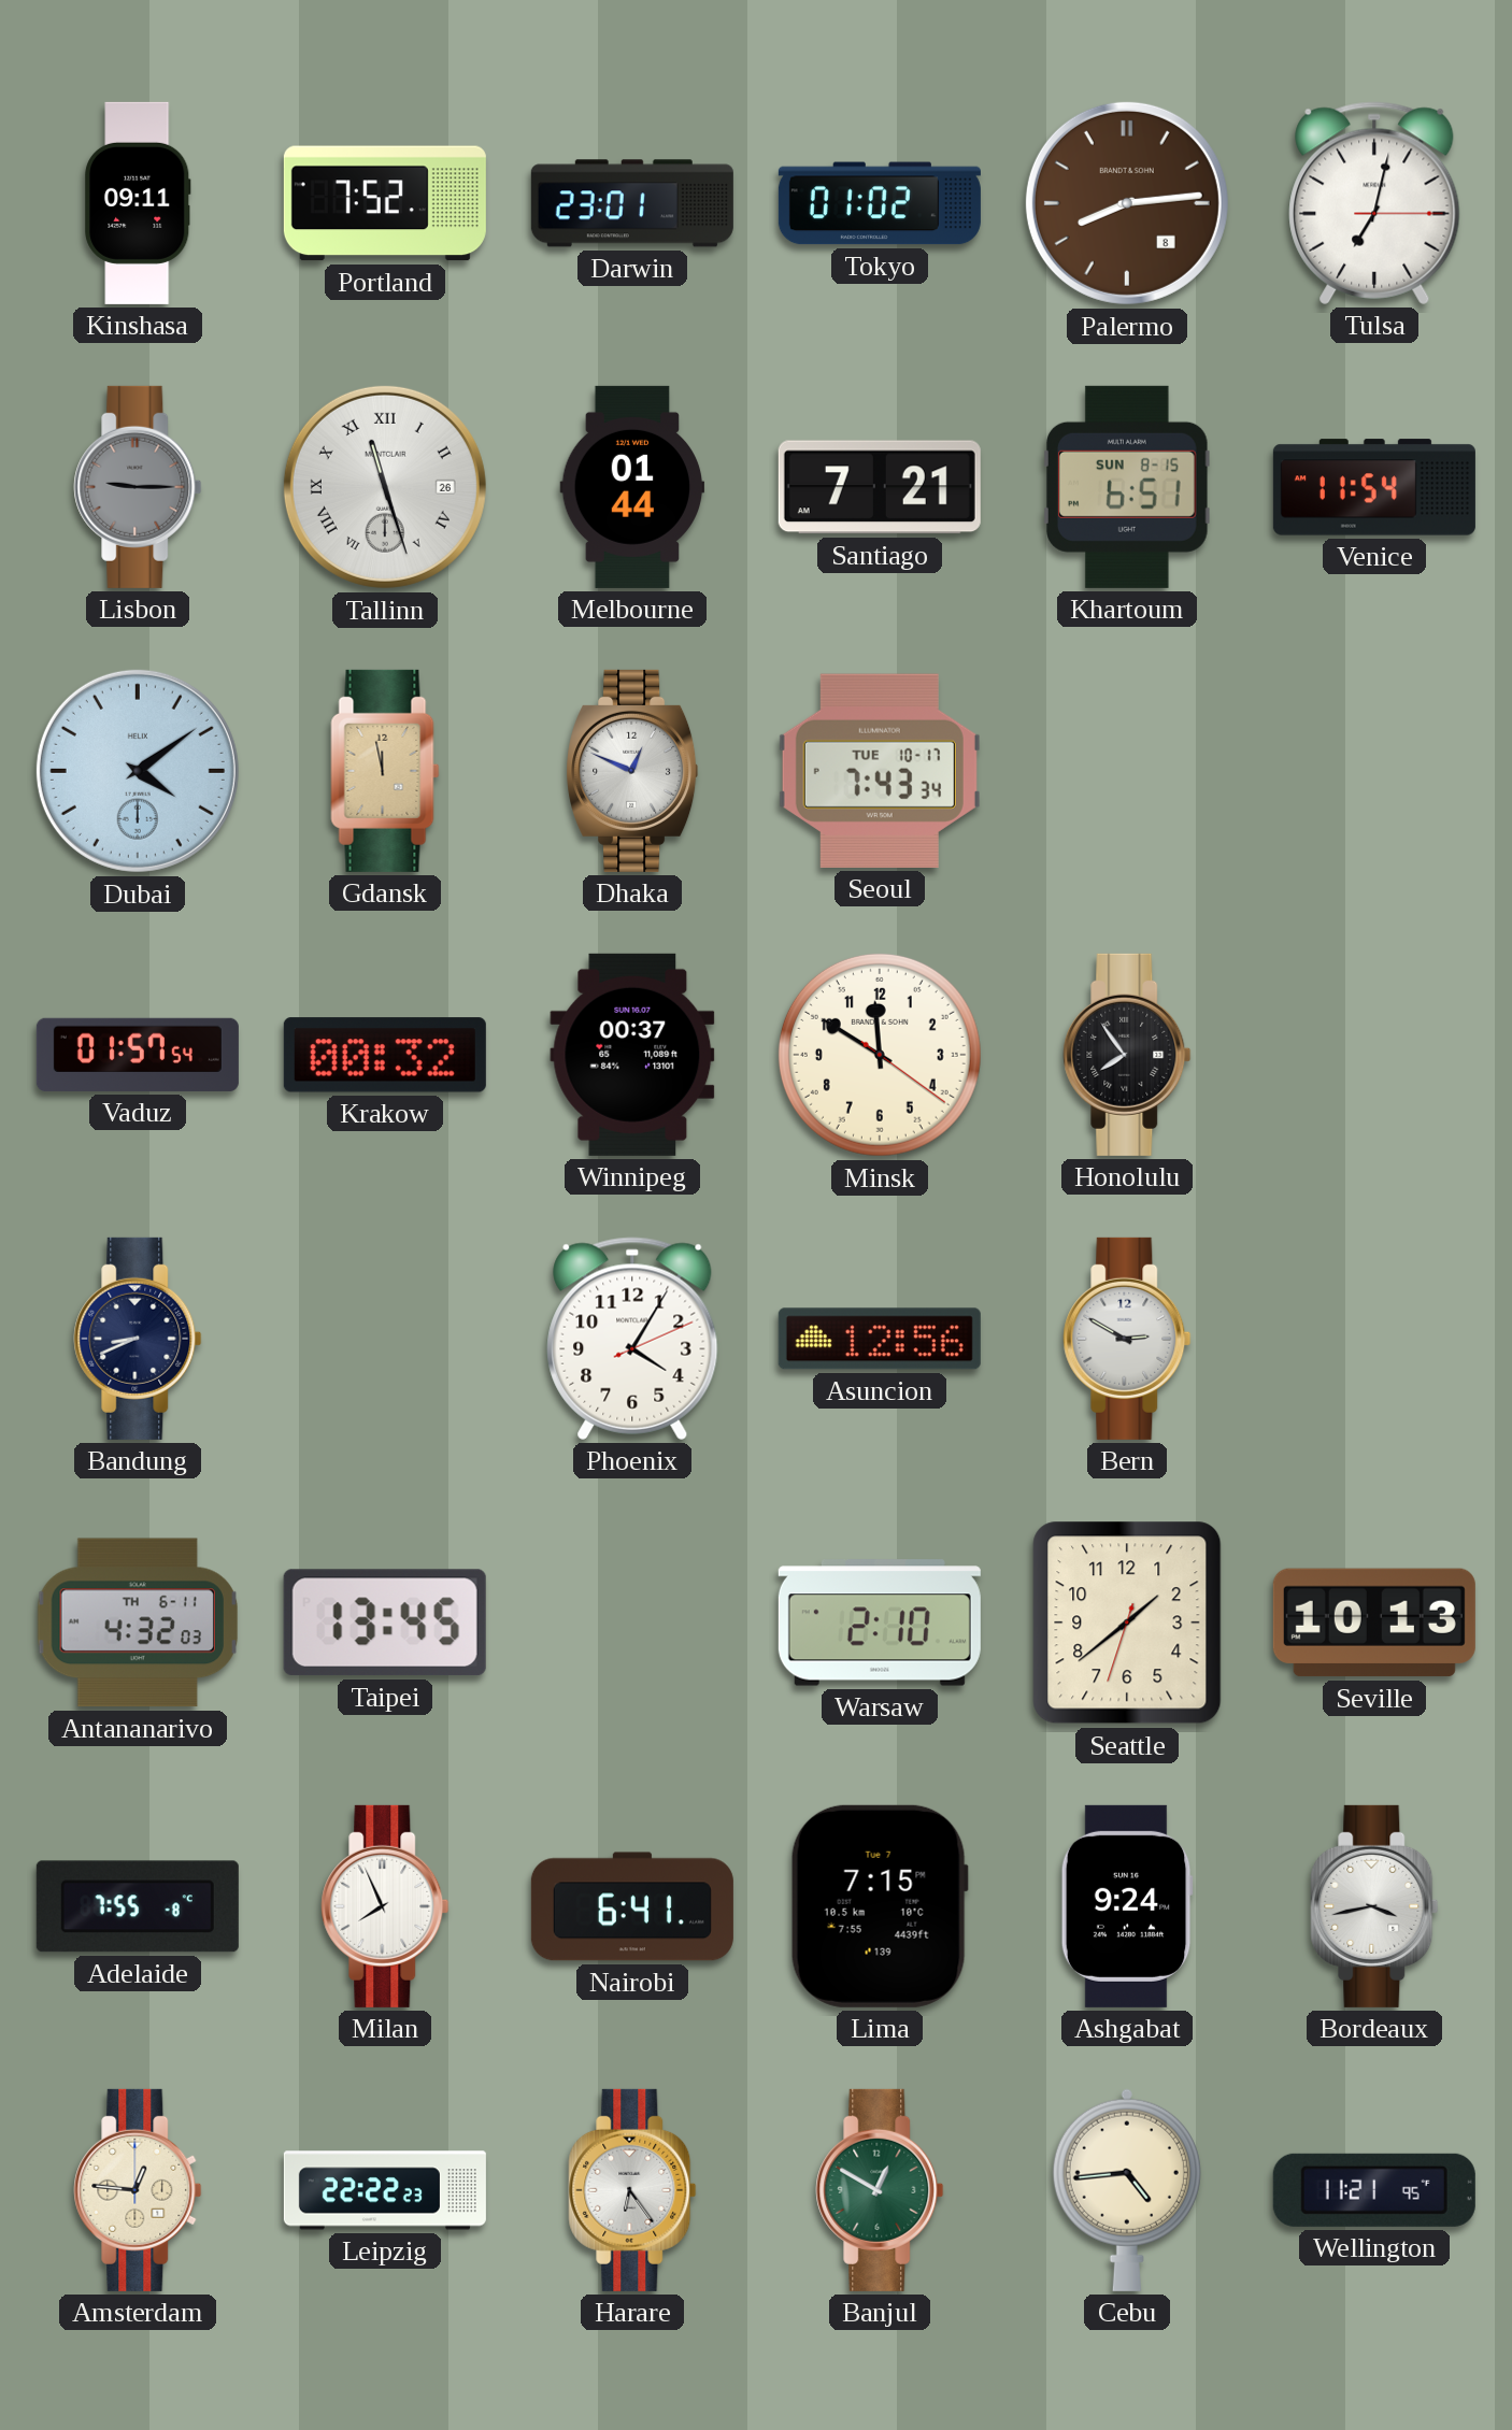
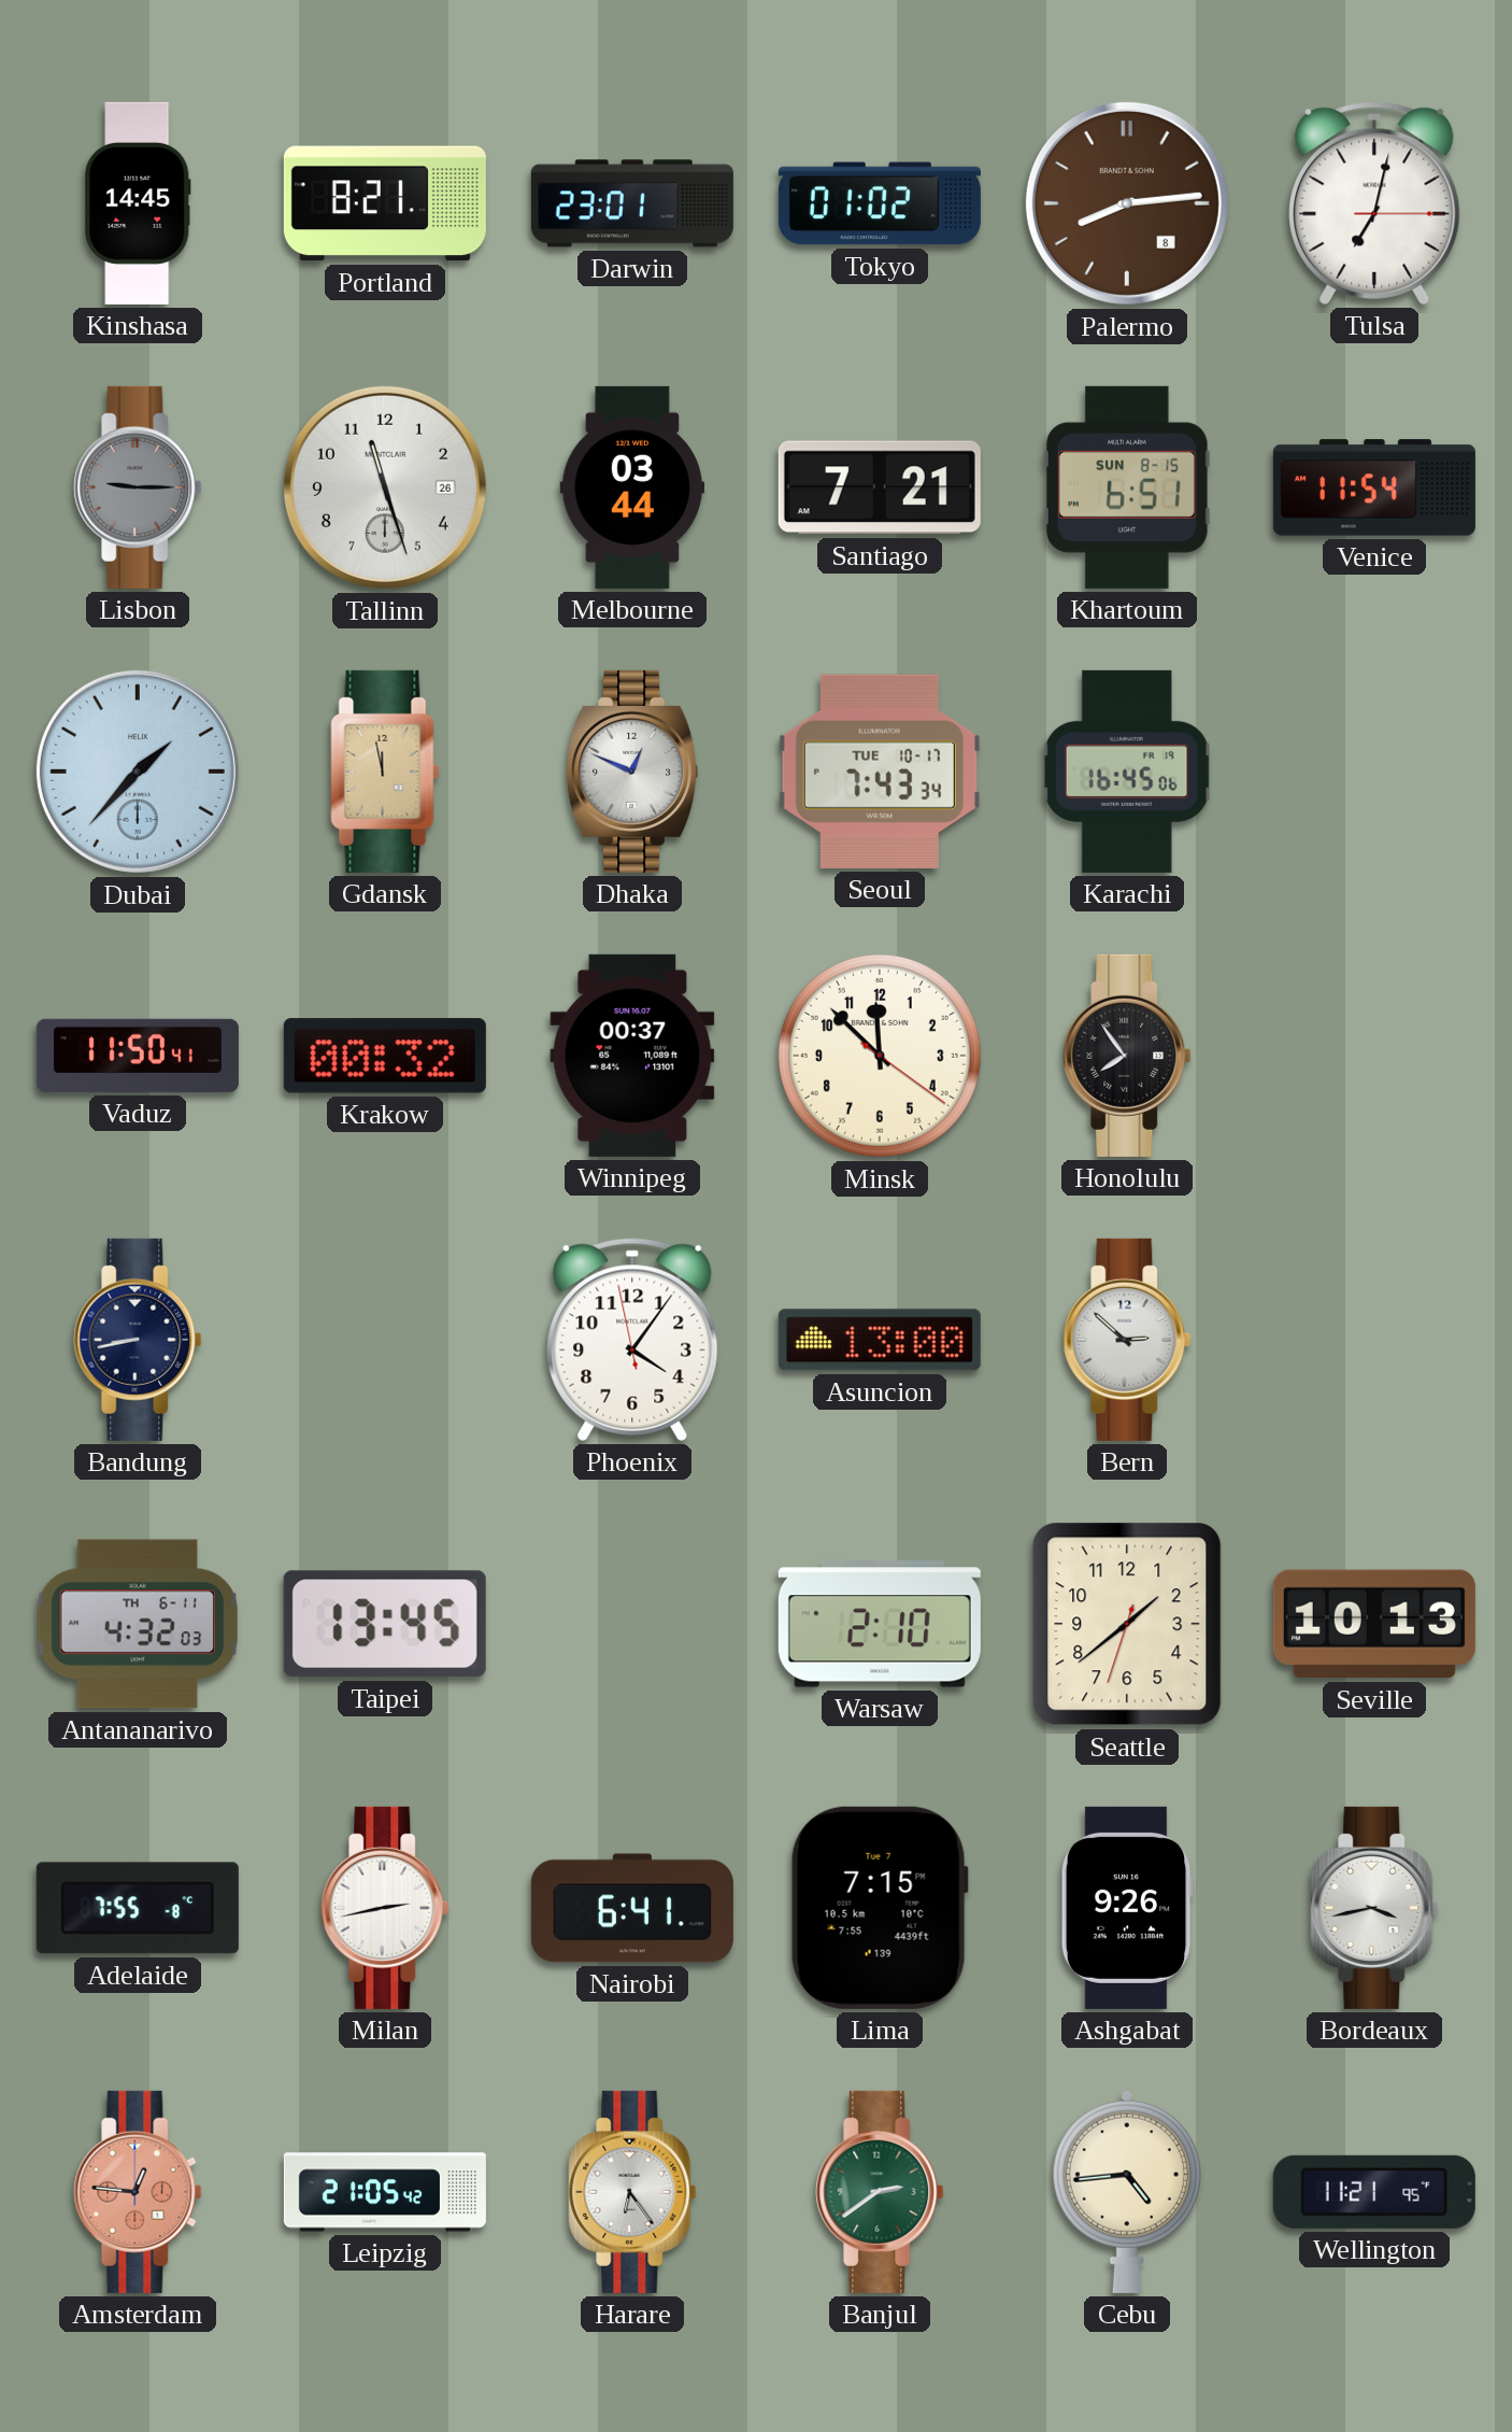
Kinshasa: 09:11 -> 14:45 (138, 203)
Portland: 7:52 -> 8:21 (385, 203)
Tallinn numerals: Roman -> Arabic (385, 487)
Melbourne: 01:44 -> 03:44 (632, 487)
Dubai: 4:09 -> 1:37 (138, 772)
Karachi: none -> 16:45 (1127, 772)
Vaduz: 01:57 -> 11:50 (138, 1056)
Minsk: 11:50 -> 11:52 (880, 1056)
Bandung: 8:41 -> 8:43 (138, 1340)
Phoenix: 4:05:11 -> 4:05:58 (632, 1340)
Asuncion: 12:56 -> 13:00 (880, 1340)
Bern: 2:50 -> 2:52 (1127, 1340)
Milan: 7:56 -> 2:43 (385, 1908)
Ashgabat: 9:24 -> 9:26 (1127, 1908)
Amsterdam dial: cream -> salmon (138, 2192)
Leipzig: 22:22 -> 21:05 (385, 2192)
Banjul: 12:50 -> 2:39 (880, 2192)
